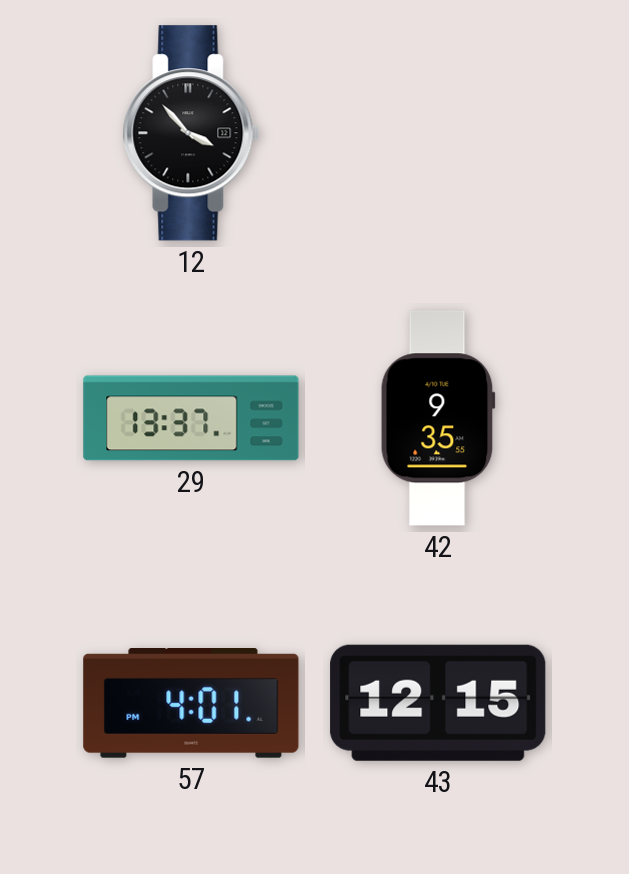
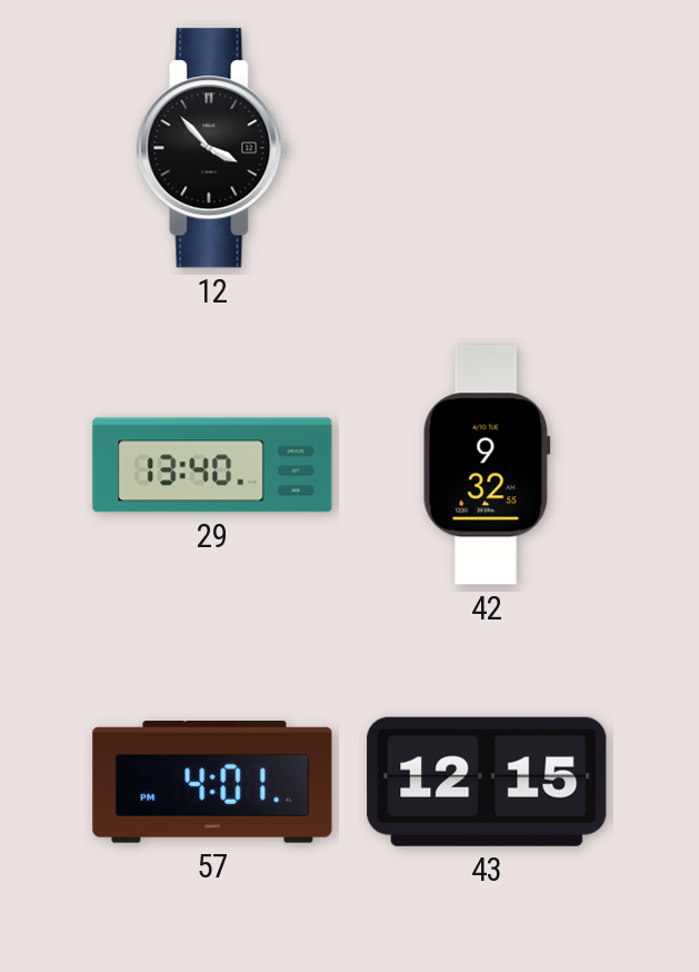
29: 13:37 -> 13:40 (212, 465)
42: 9:35 -> 9:32 (487, 465)
